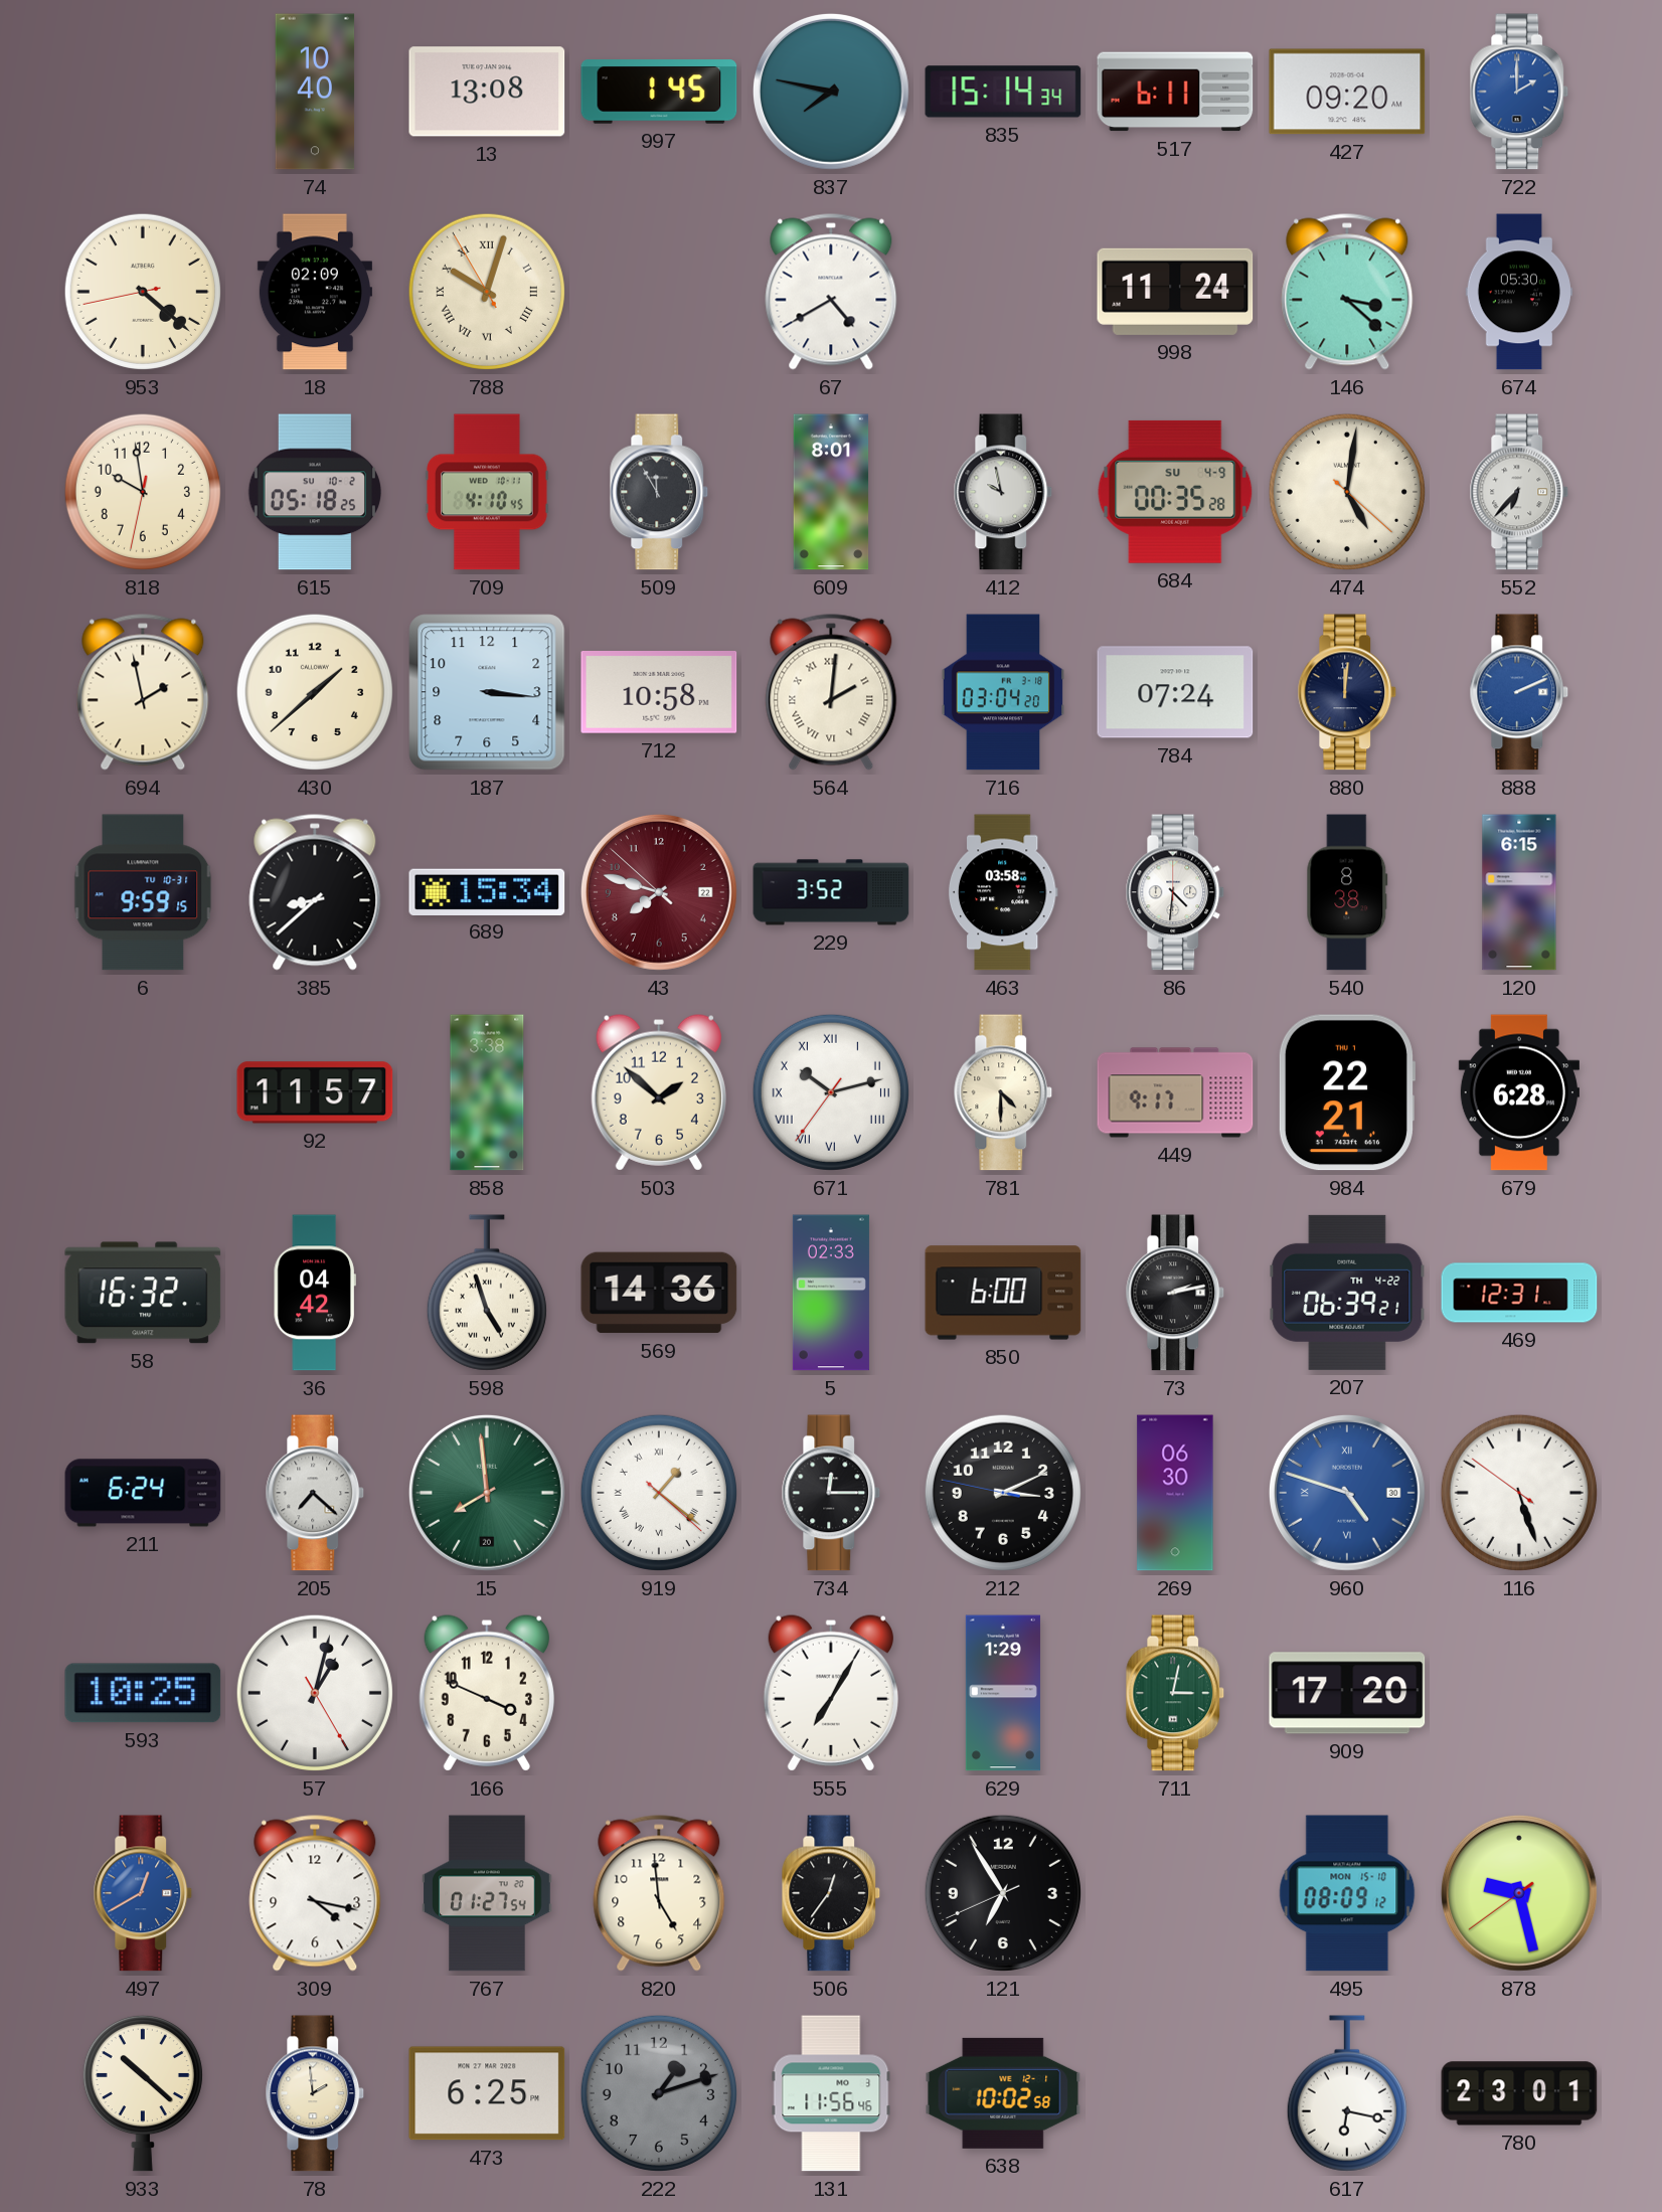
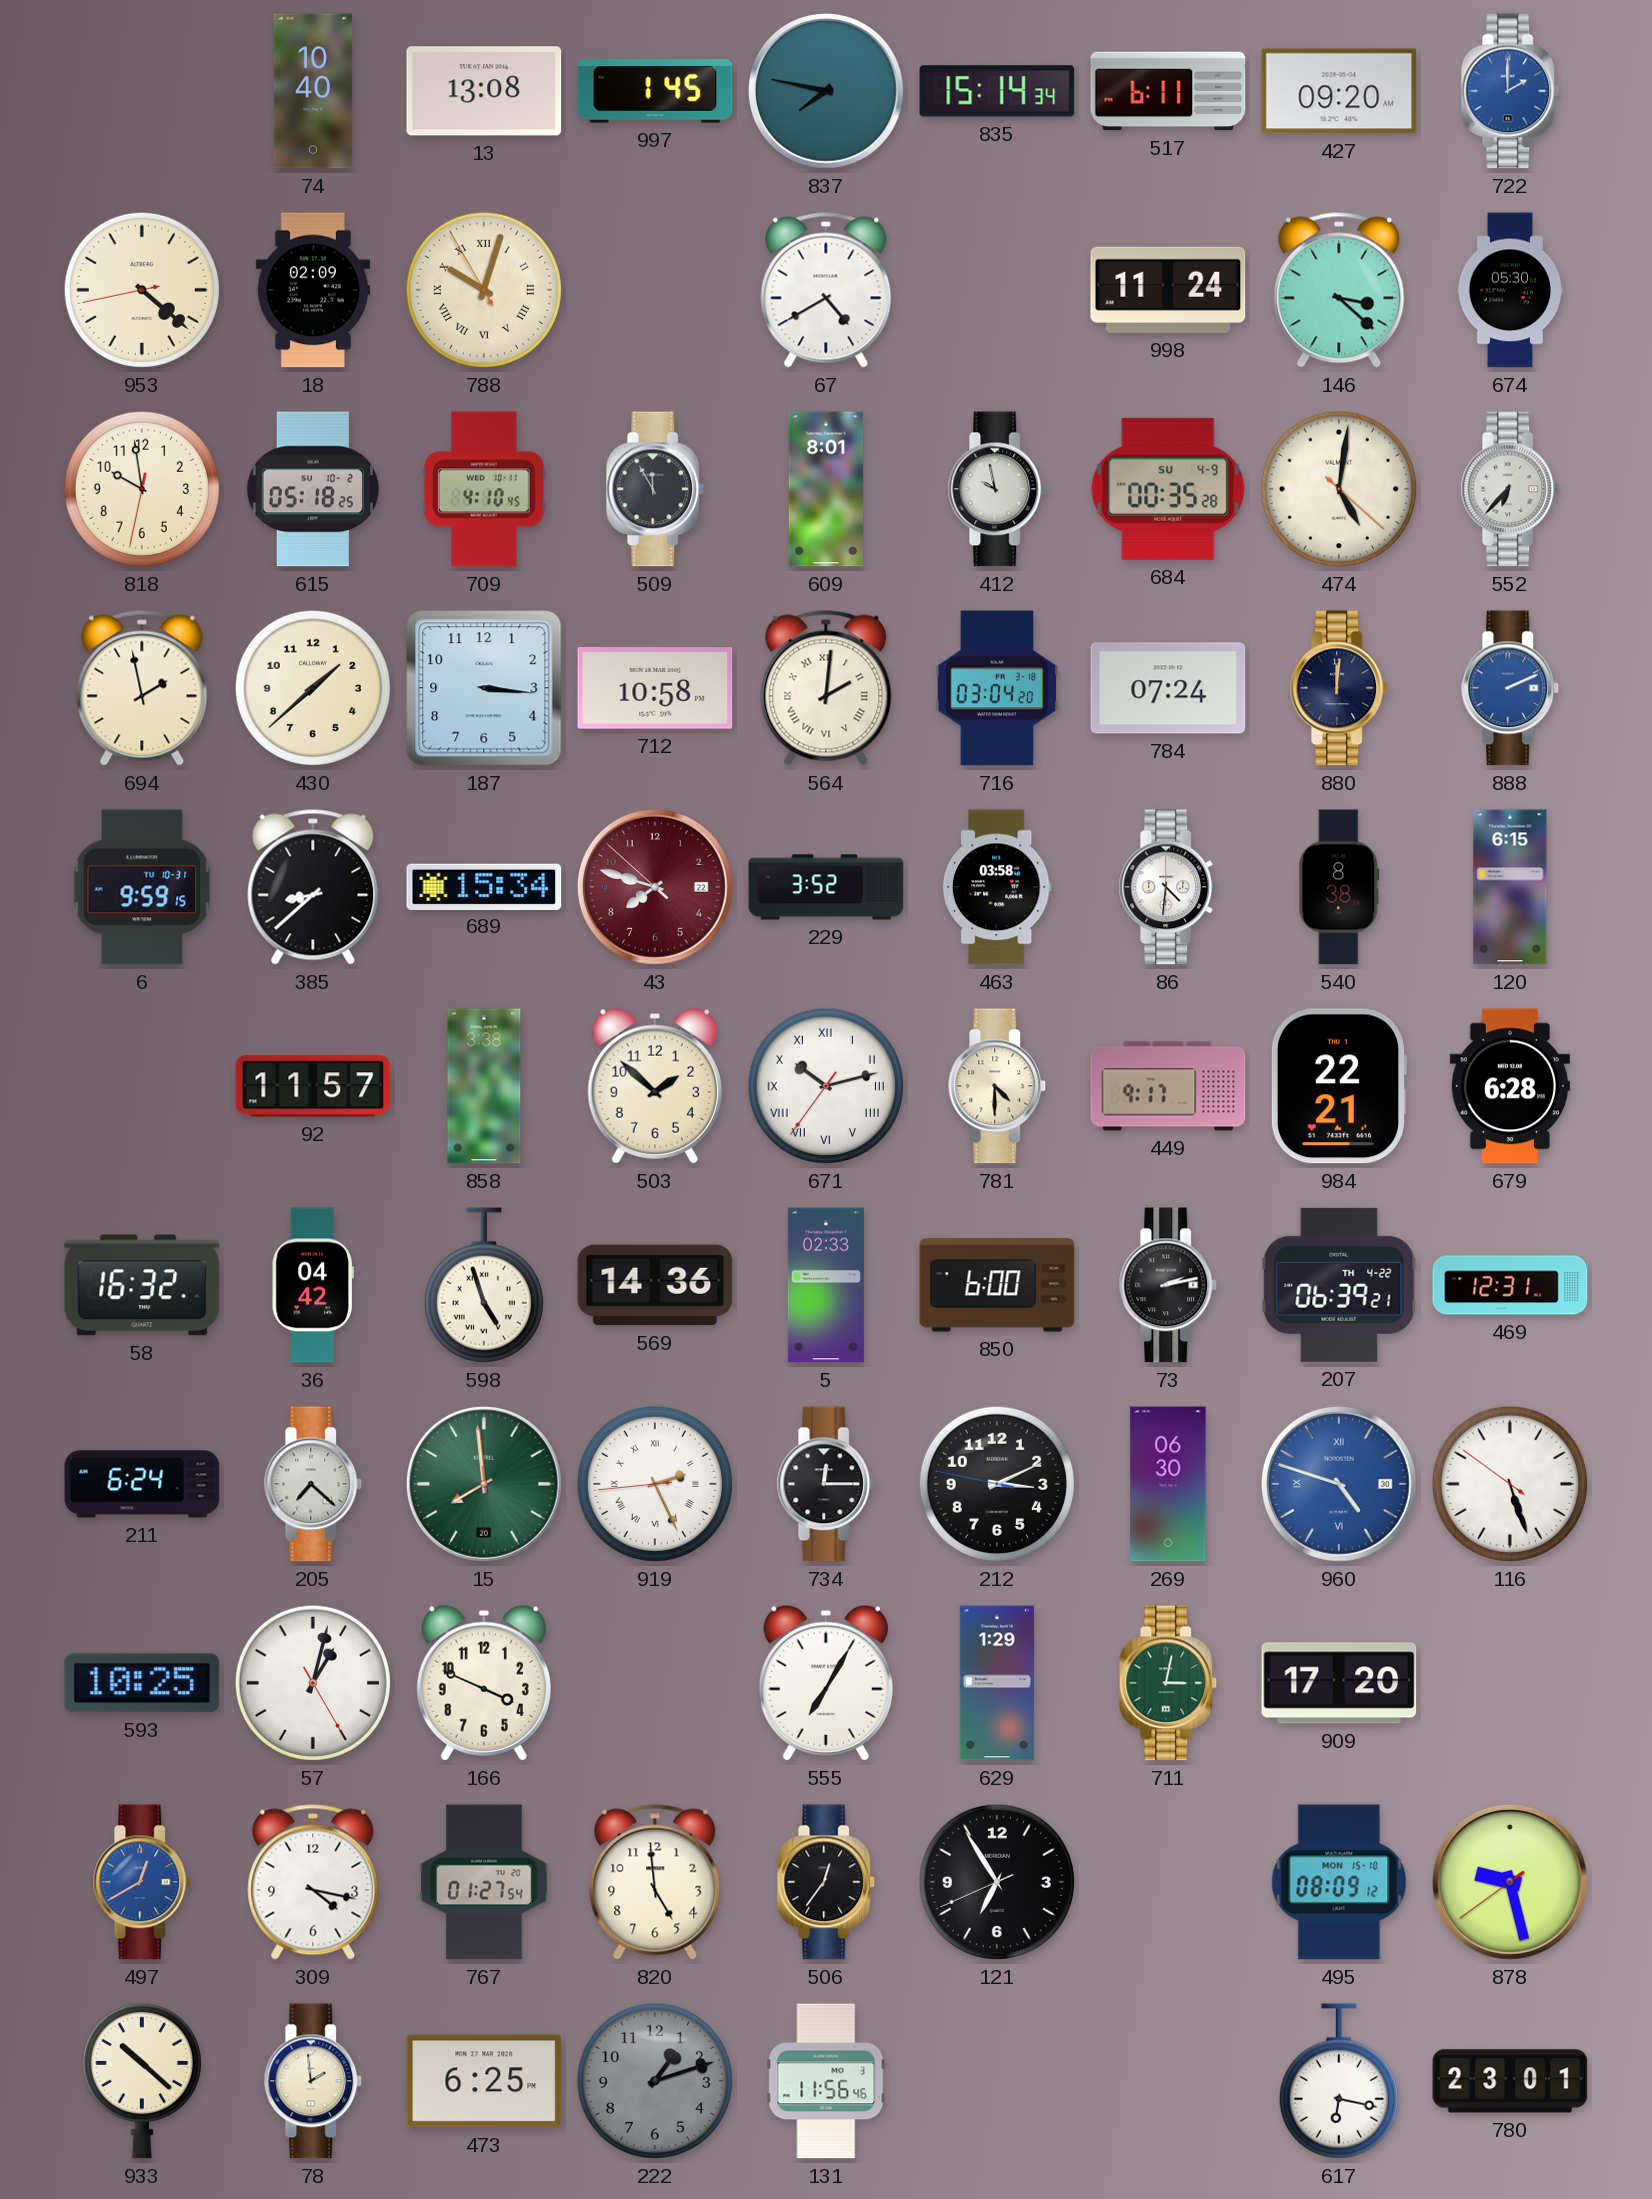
919: 1:21 -> 2:25 (655, 1484)
638: 10:02 -> none (1003, 2093)
